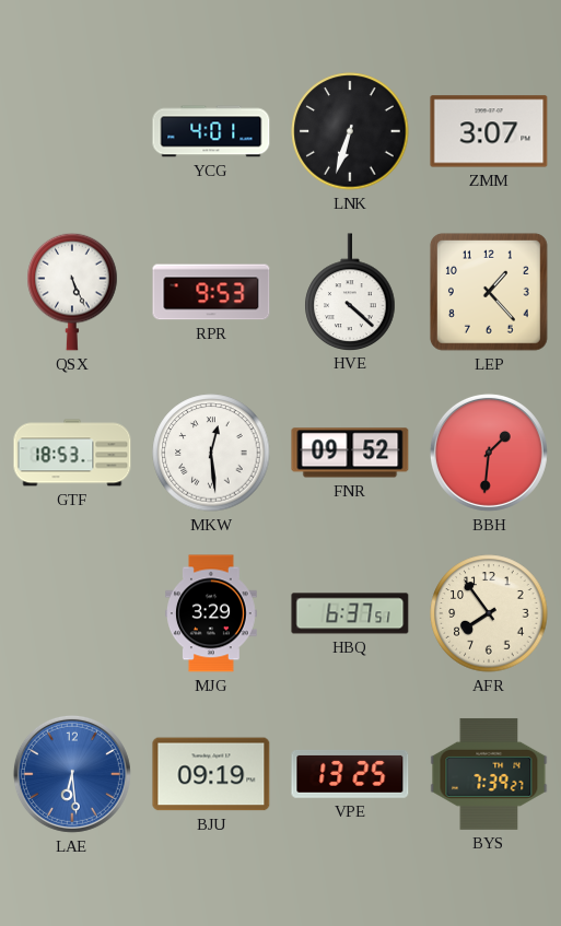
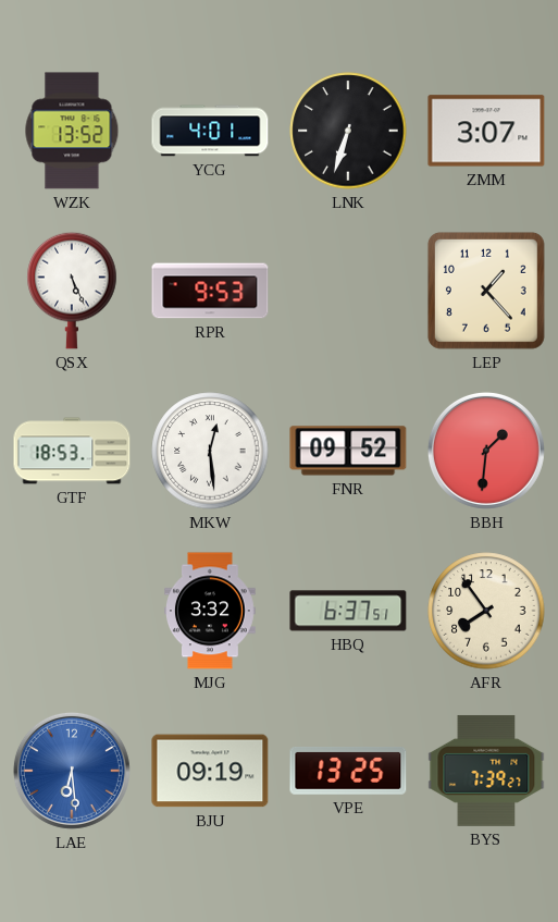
WZK: none -> 13:52 (72, 131)
HVE: 4:22 -> none (350, 292)
MJG: 3:29 -> 3:32 (211, 611)
